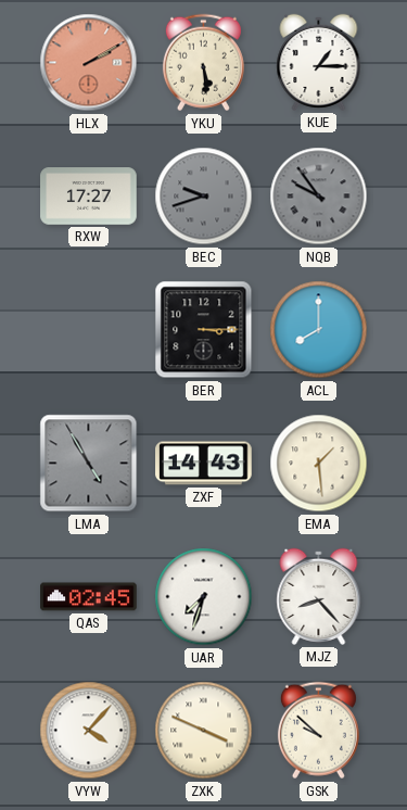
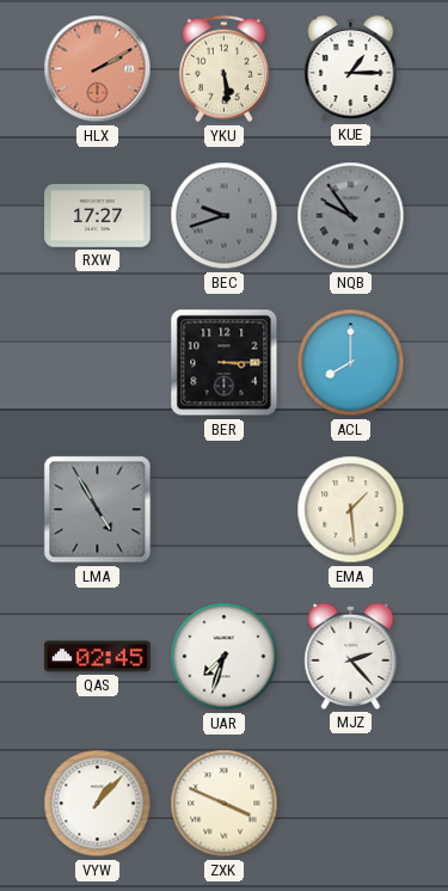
ZXF: 14:43 -> none (204, 464)
MJZ: 8:23 -> 2:23 (351, 656)
VYW: 4:07 -> 1:07 (98, 804)
GSK: 9:52 -> none (318, 731)
